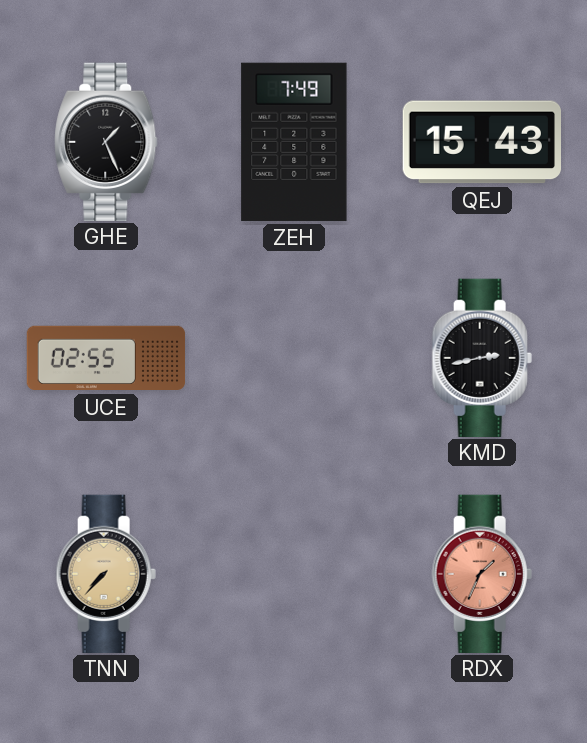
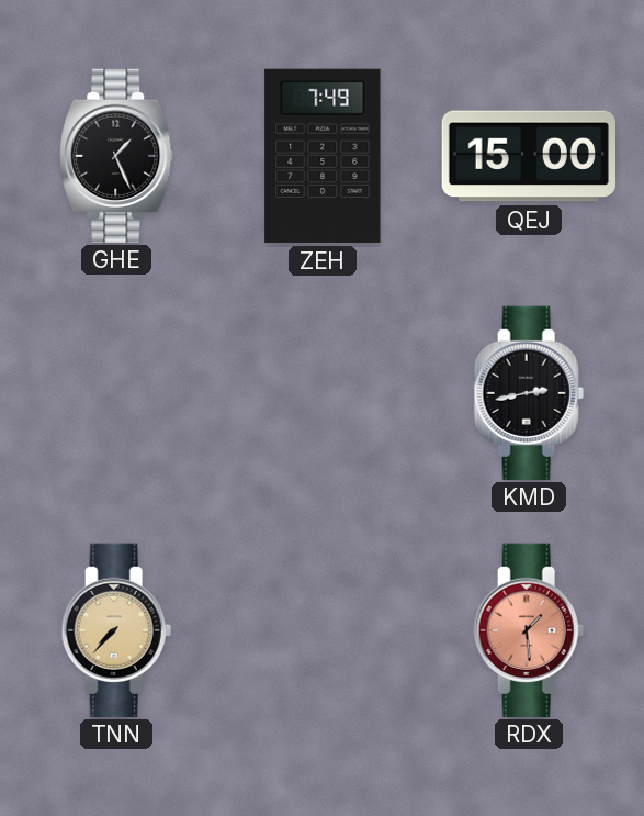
QEJ: 15:43 -> 15:00 (528, 156)
UCE: 02:55 -> none (106, 358)
RDX: 1:34 -> 1:29 (529, 629)
